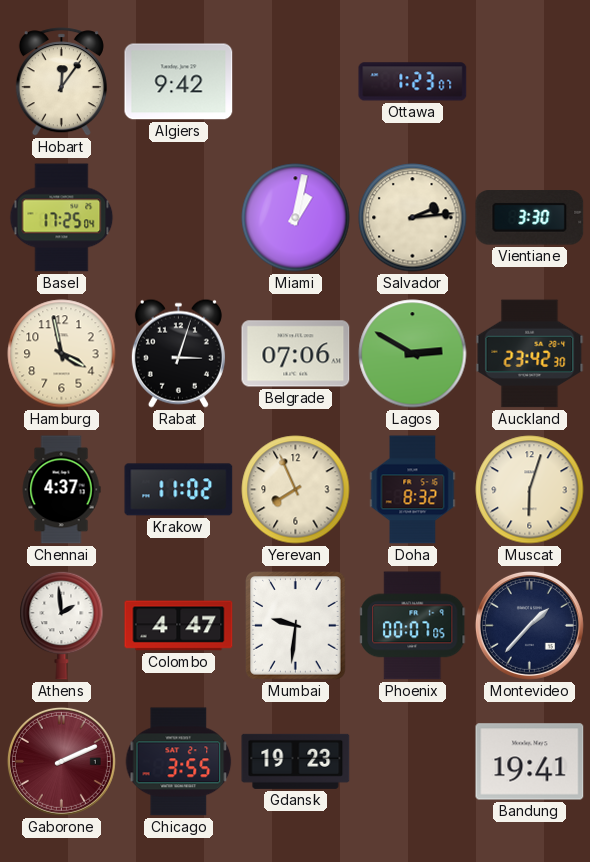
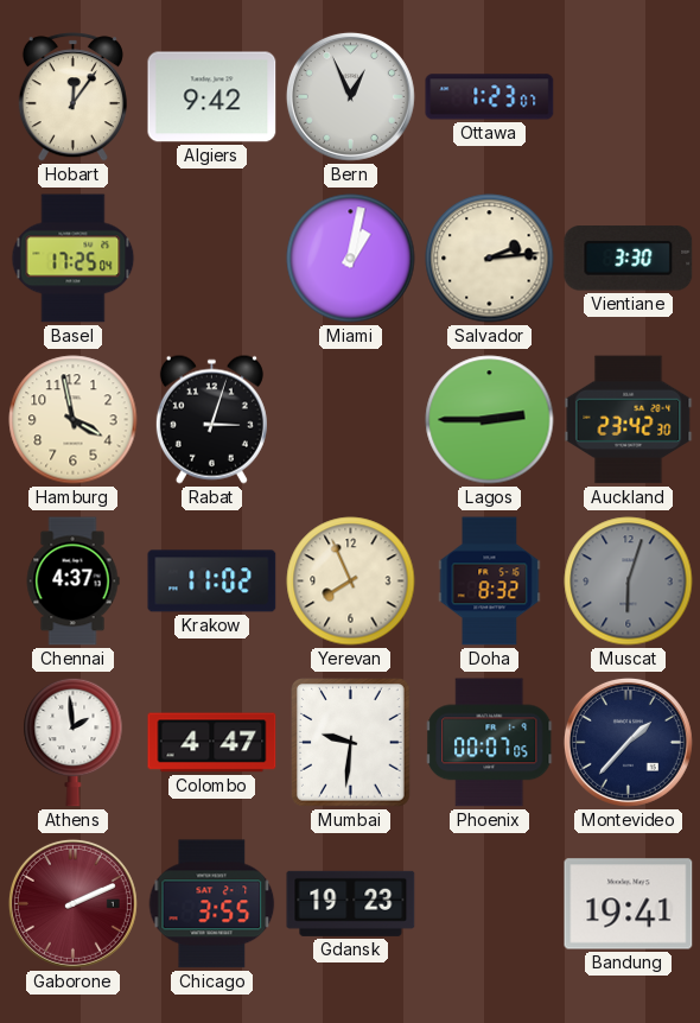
Bern: none -> 12:56 (350, 96)
Belgrade: 07:06 -> none (296, 354)
Lagos: 2:50 -> 2:45 (490, 420)
Muscat dial: cream -> grey (629, 582)
